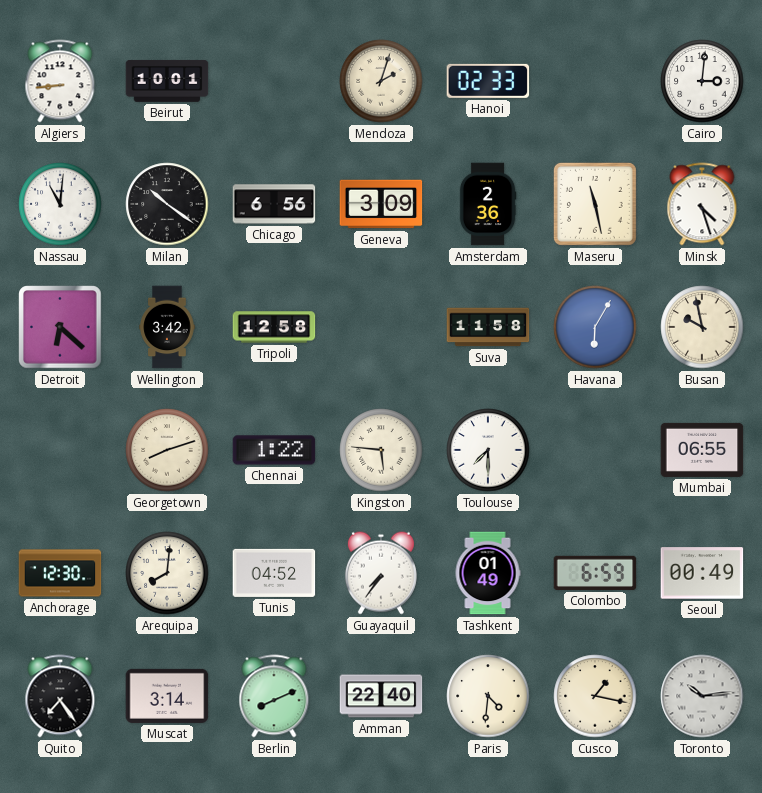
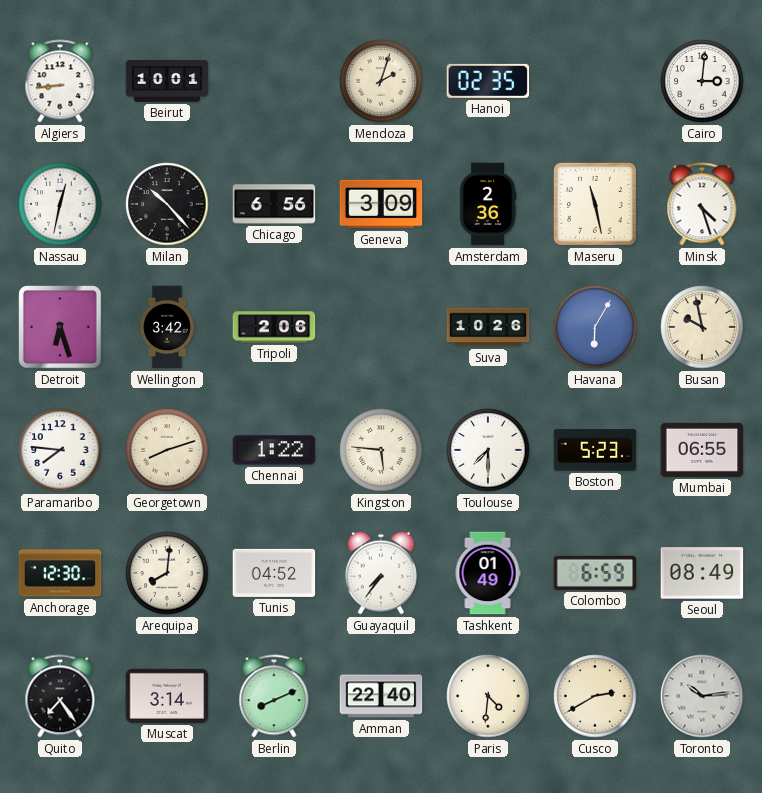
Hanoi: 02:33 -> 02:35 (488, 81)
Nassau: 11:01 -> 12:32 (60, 204)
Milan: 10:21 -> 10:23 (167, 204)
Detroit: 6:22 -> 6:27 (60, 327)
Tripoli: 12:58 -> 2:06 (274, 327)
Suva: 11:58 -> 10:26 (488, 327)
Paramaribo: none -> 7:46 (60, 450)
Boston: none -> 5:23 (595, 450)
Seoul: 00:49 -> 08:49 (702, 573)
Cusco: 1:17 -> 2:40 (595, 696)
